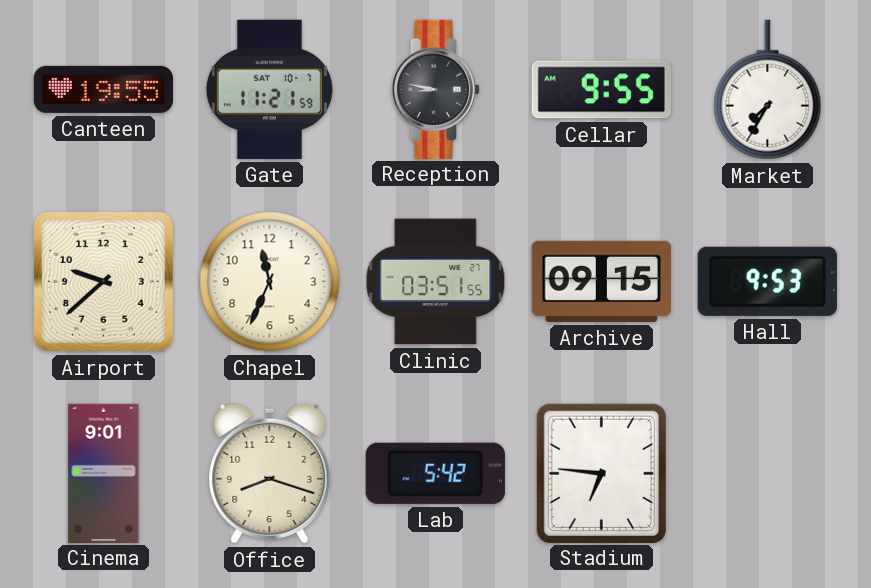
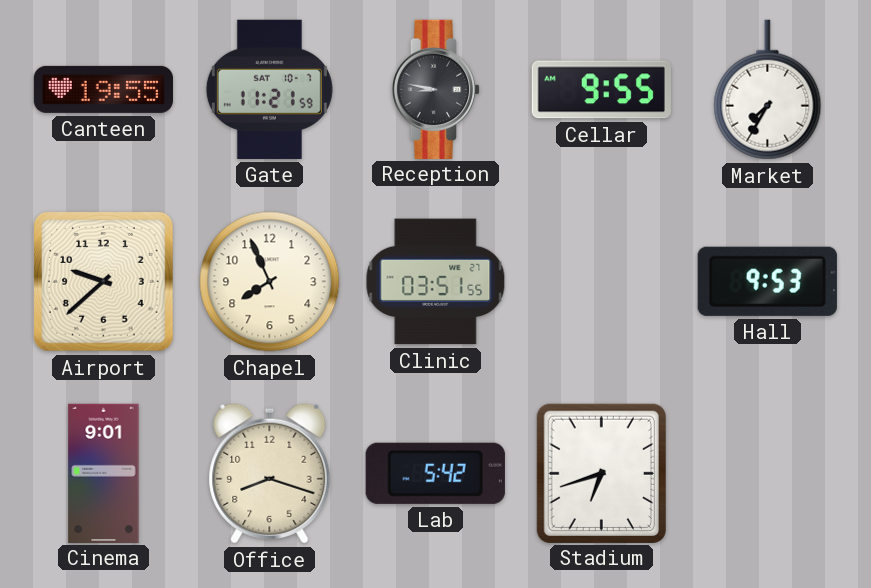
Chapel: 11:34 -> 7:56 (270, 282)
Archive: 09:15 -> none (601, 281)
Stadium: 6:46 -> 6:42 (601, 473)
